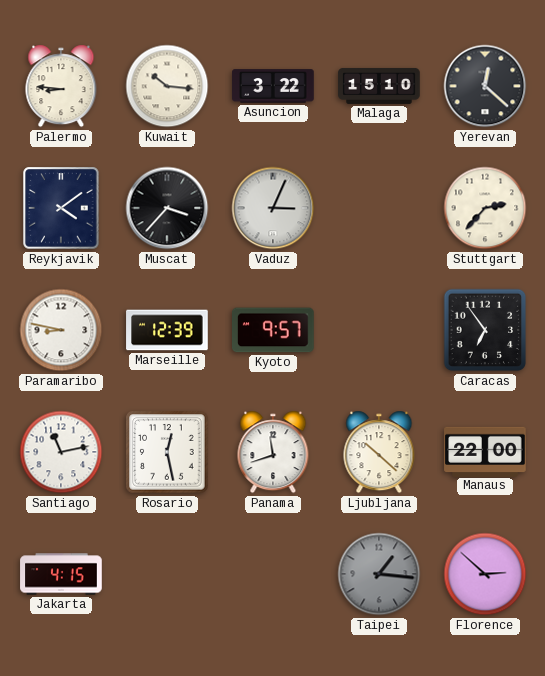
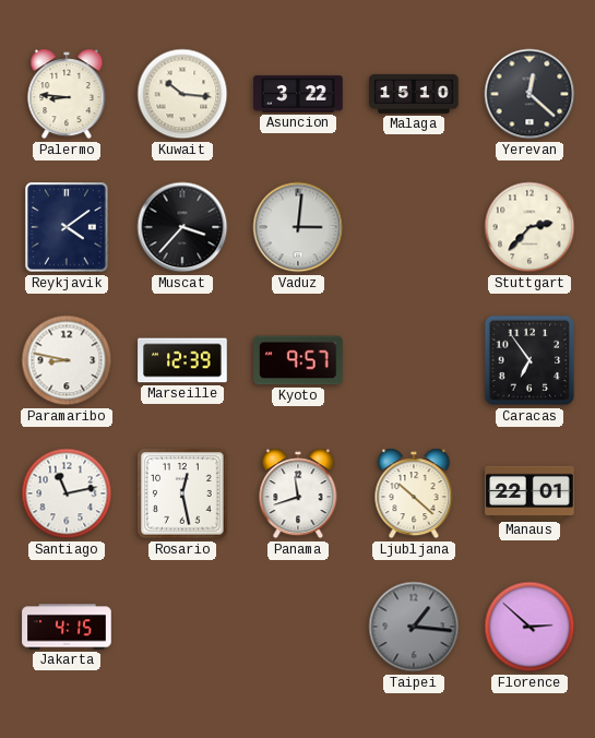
Vaduz: 3:04 -> 3:01 (298, 227)
Manaus: 22:00 -> 22:01 (529, 492)
